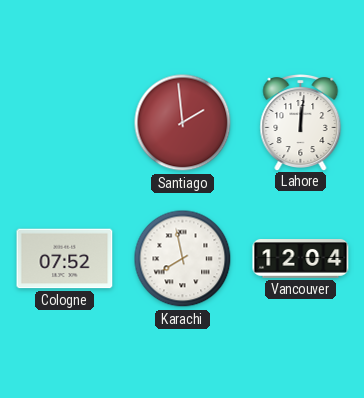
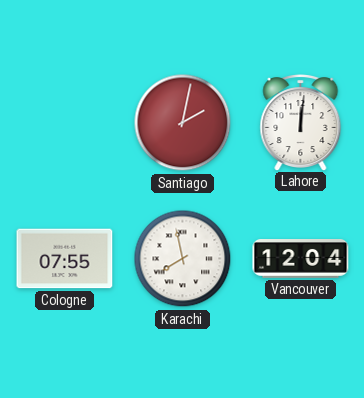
Santiago: 1:59 -> 2:02 (183, 123)
Cologne: 07:52 -> 07:55 (65, 259)
